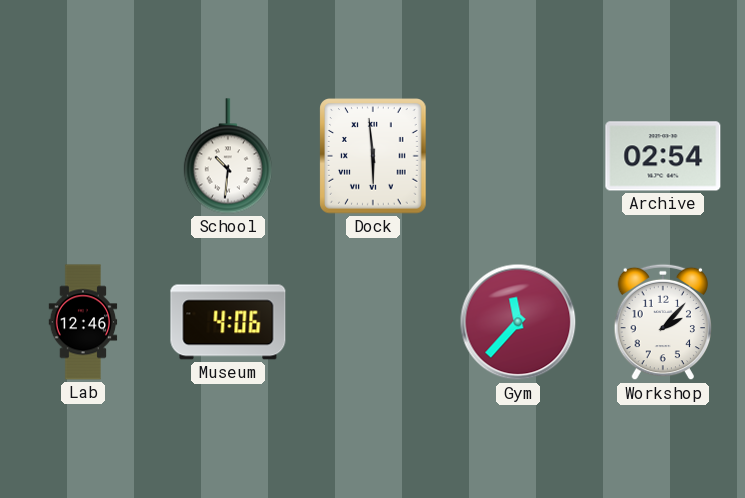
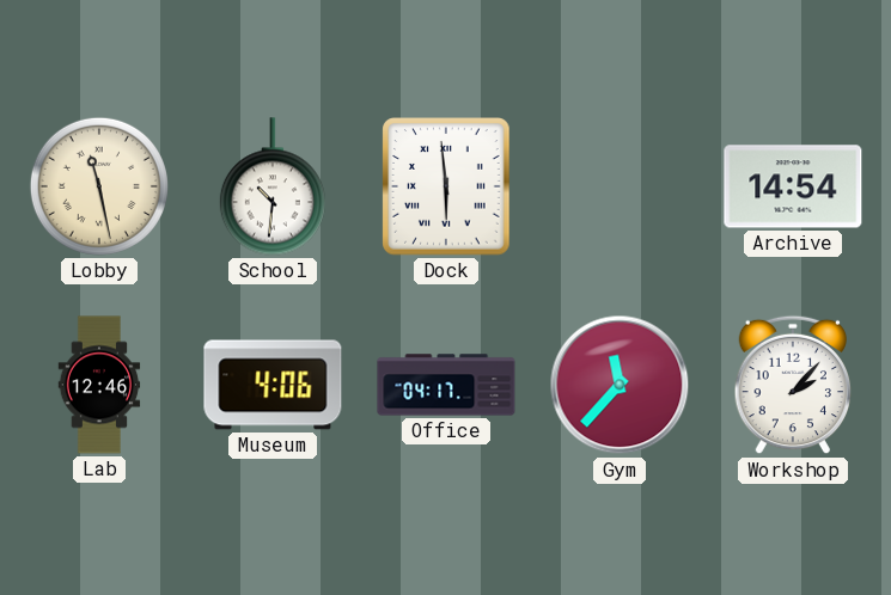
Lobby: none -> 11:28 (99, 186)
Archive: 02:54 -> 14:54 (793, 186)
Office: none -> 04:17 (446, 385)
